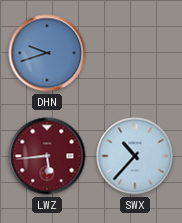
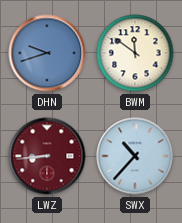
BWM: none -> 11:51 (135, 53)
LWZ: 5:44 -> 8:44 (47, 156)
